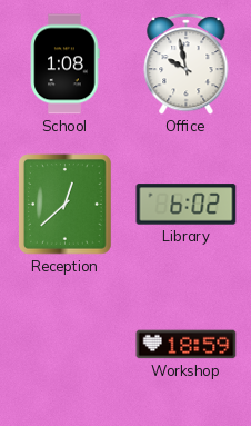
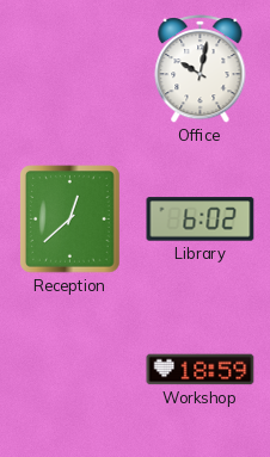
School: 1:08 -> none (66, 65)
Office: 9:58 -> 10:02 (201, 69)
